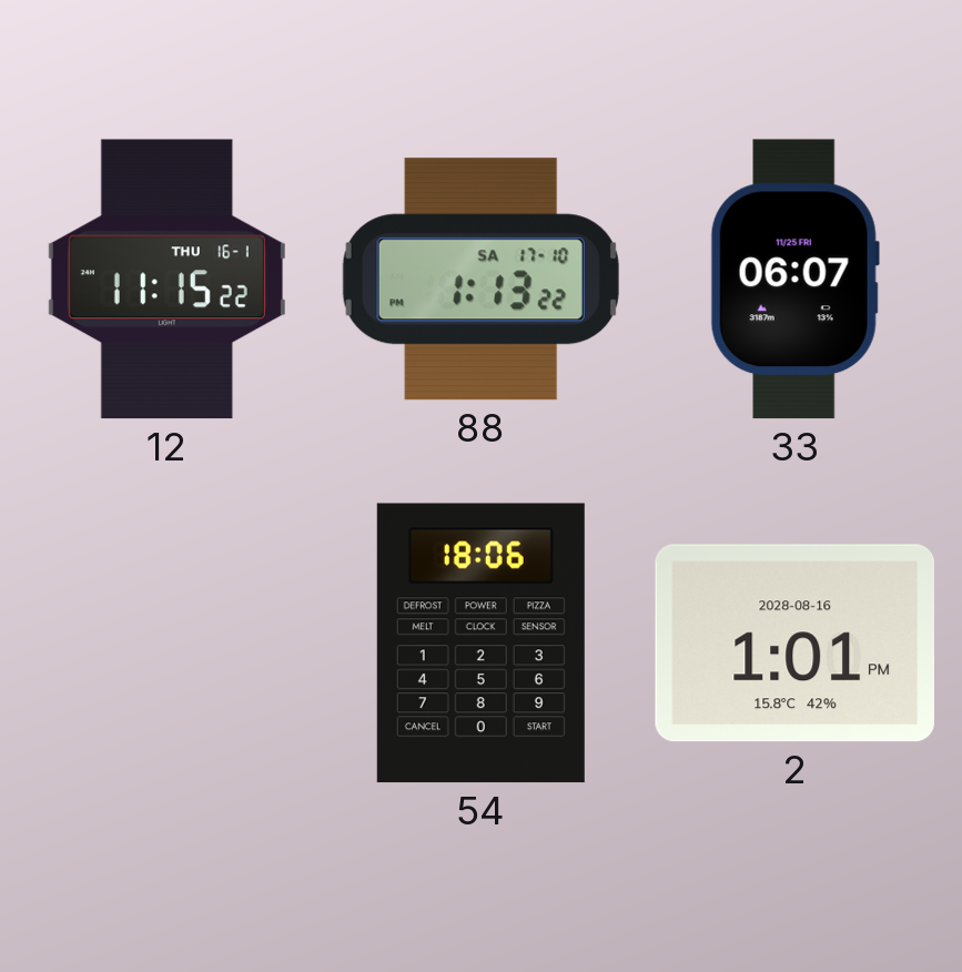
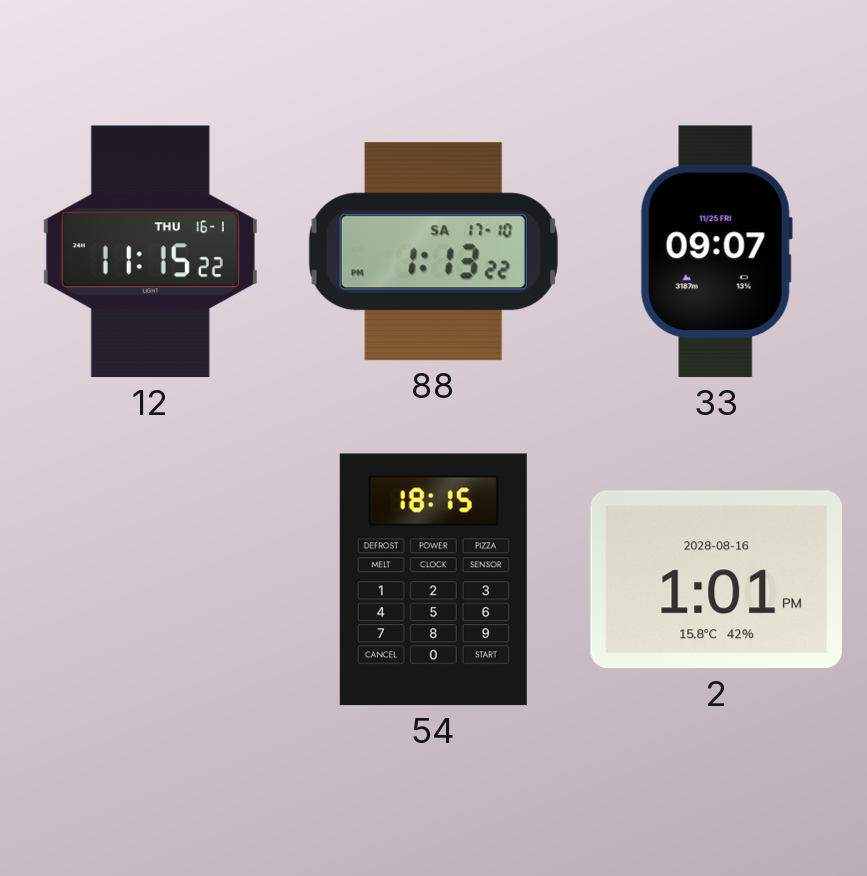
33: 06:07 -> 09:07 (716, 252)
54: 18:06 -> 18:15 (433, 580)
